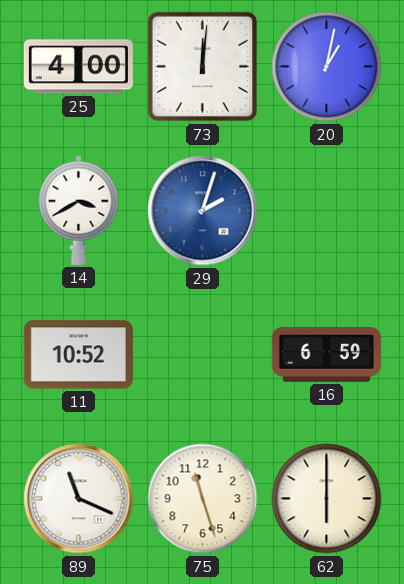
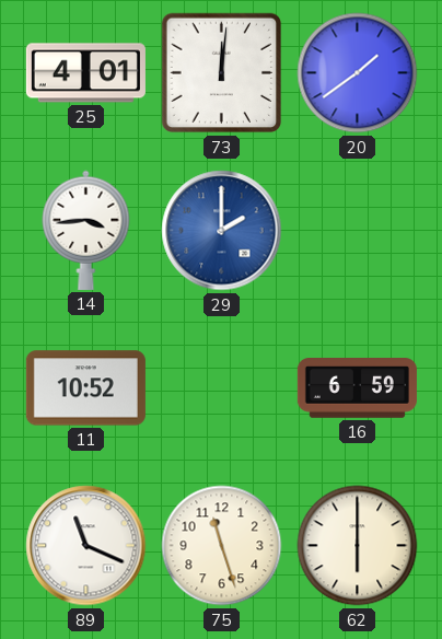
25: 4:00 -> 4:01 (85, 73)
20: 1:02 -> 1:39 (358, 73)
14: 3:40 -> 3:44 (86, 230)
29: 2:03 -> 2:00 (222, 231)
